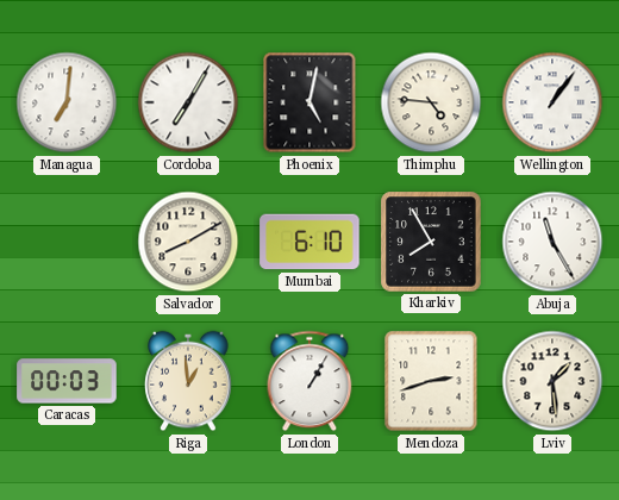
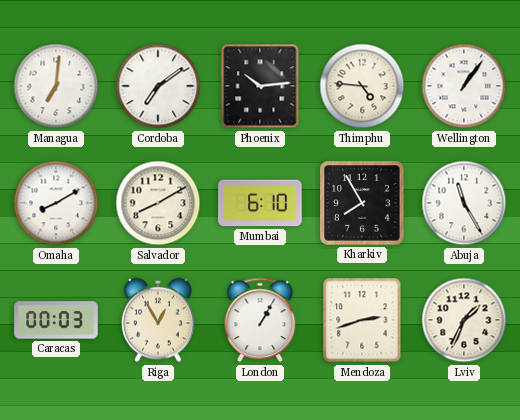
Cordoba: 7:05 -> 7:09 (158, 86)
Phoenix: 5:02 -> 10:14 (260, 86)
Omaha: none -> 8:10 (56, 203)
Riga: 12:59 -> 12:55 (158, 320)
Lviv: 1:29 -> 1:34 (464, 320)
